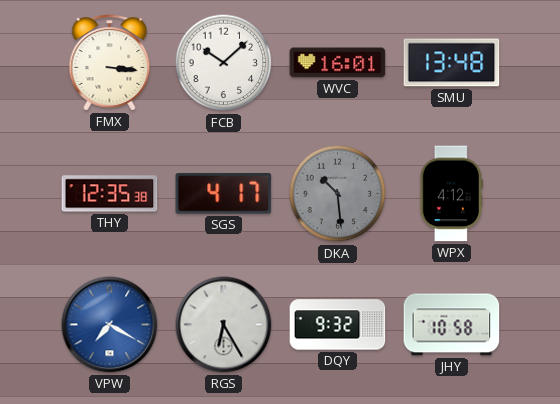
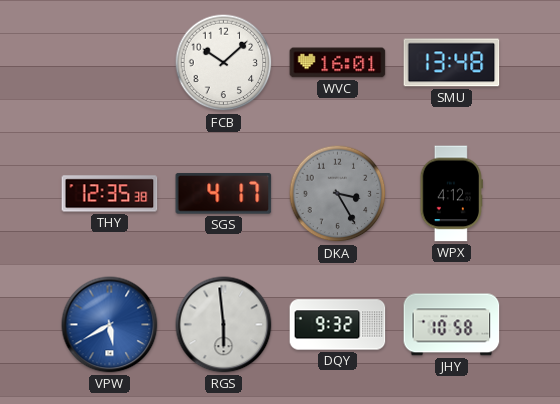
FMX: 3:16 -> none (110, 63)
DKA: 10:29 -> 3:25 (338, 194)
VPW: 7:20 -> 5:40 (110, 325)
RGS: 6:25 -> 5:59 (224, 325)
